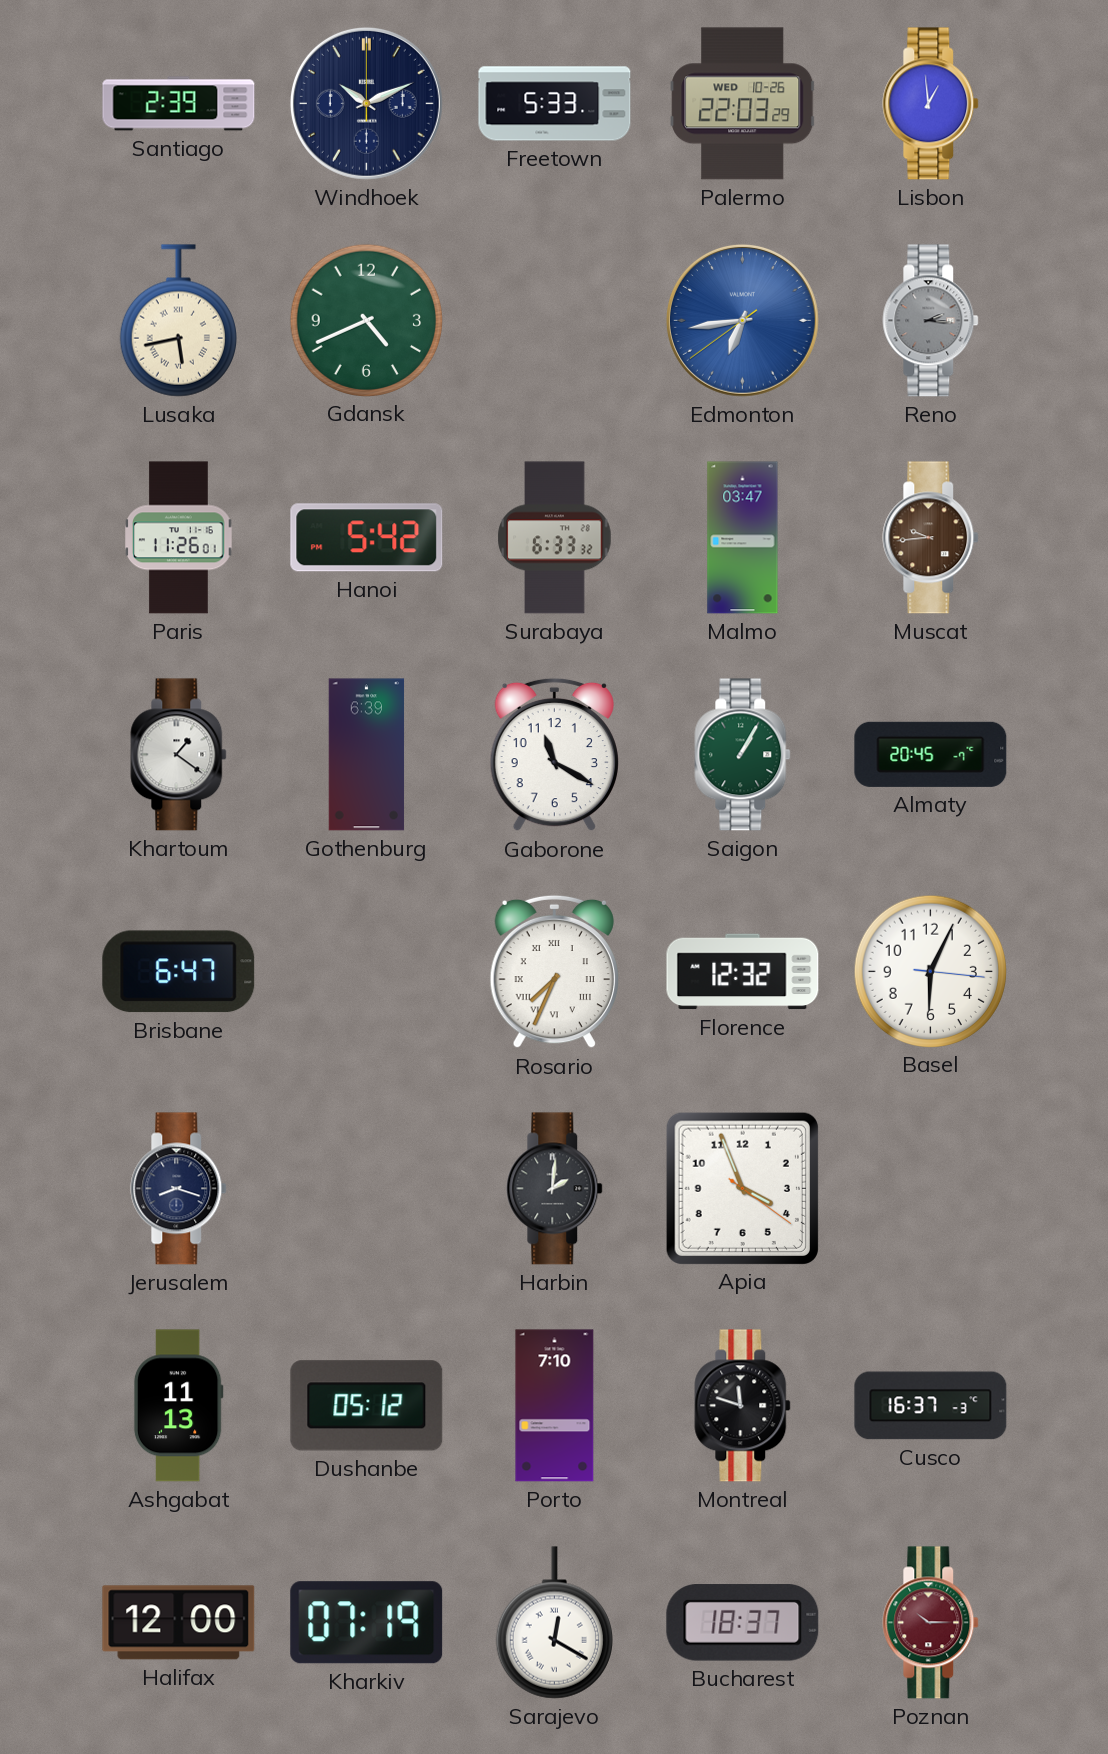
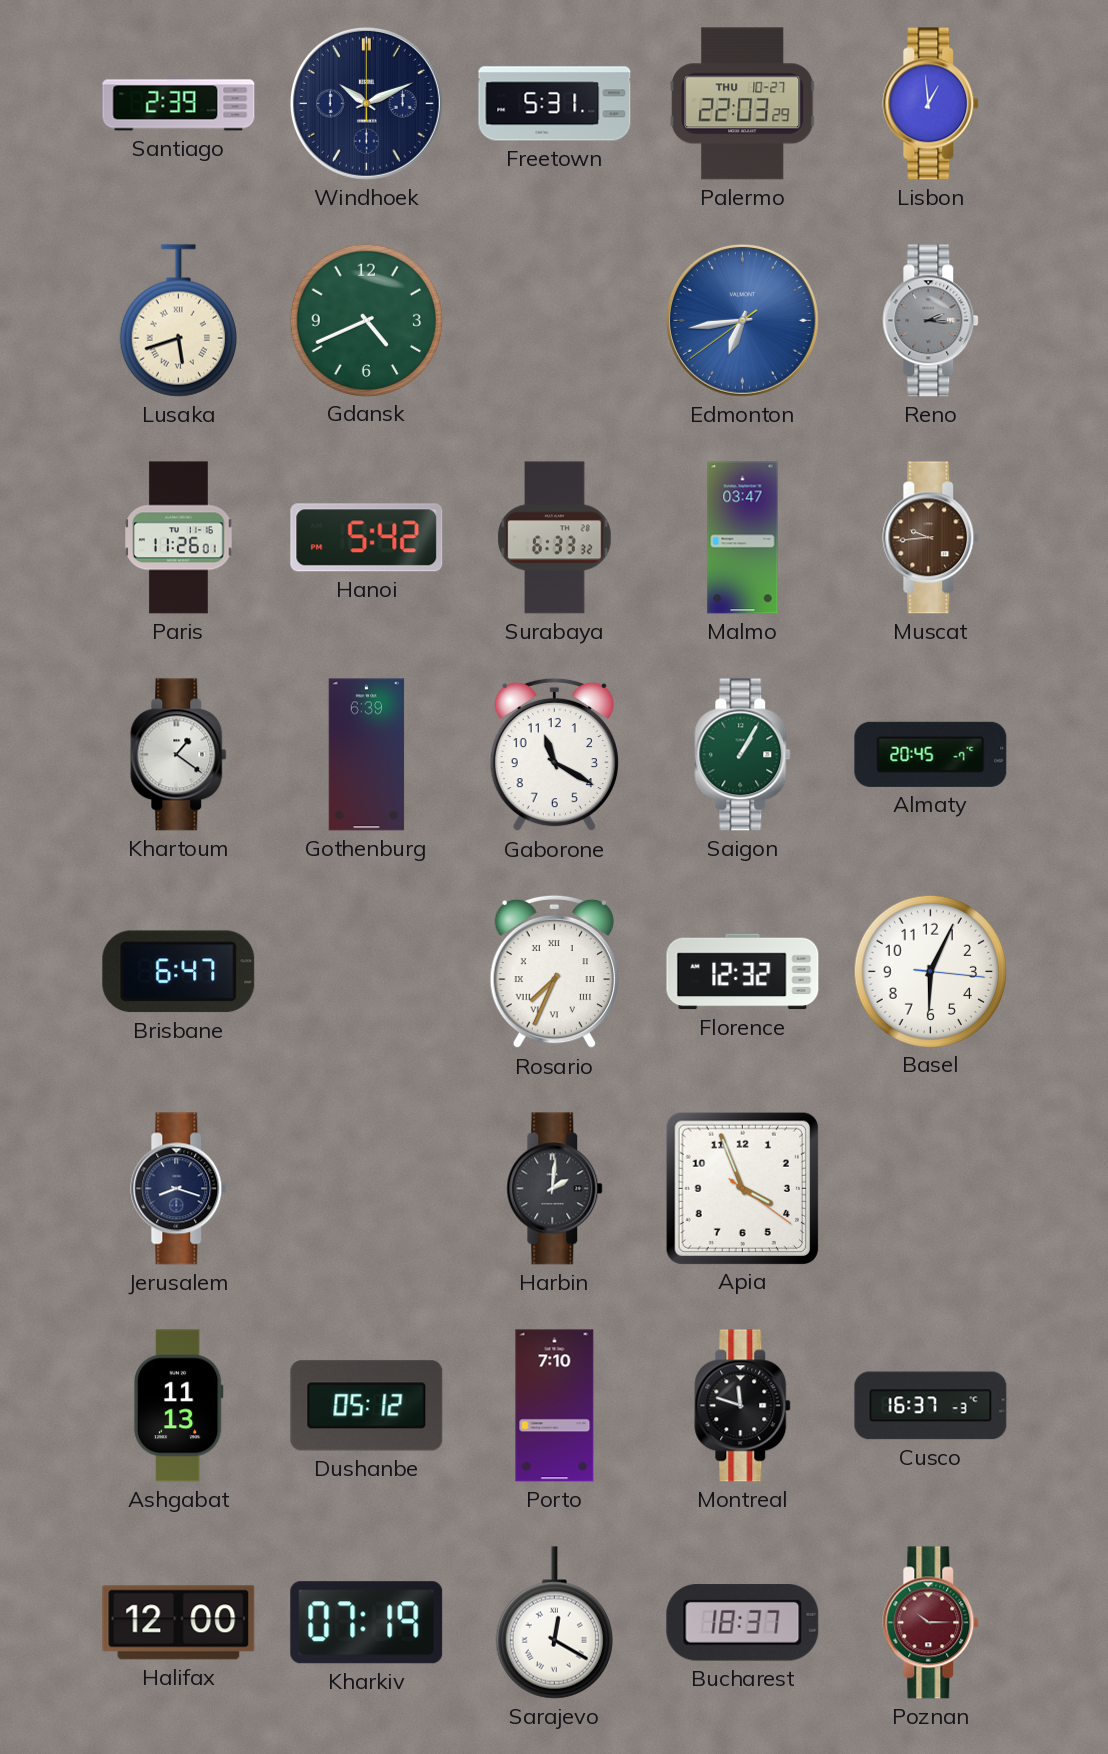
Freetown: 5:33 -> 5:31 (555, 104)
Palermo date: WED 10-26 -> THU 10-27 (743, 104)
Lusaka: 5:43 -> 5:42 (178, 321)
